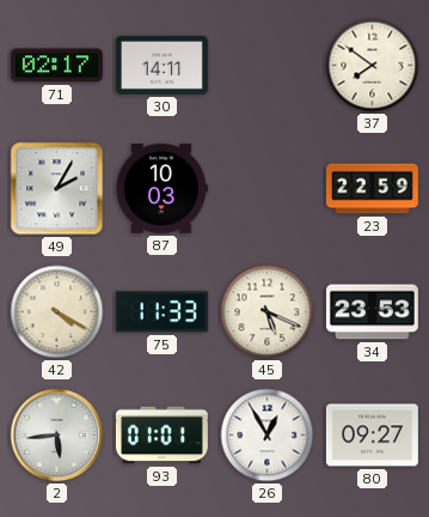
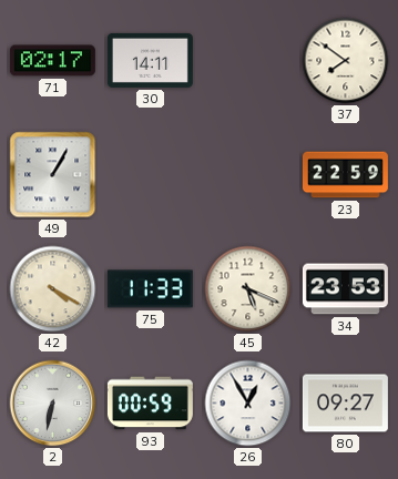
49: 2:05 -> 1:05 (53, 175)
87: 10:03 -> none (161, 189)
2: 5:44 -> 6:32 (53, 404)
93: 01:01 -> 00:59 (150, 404)
